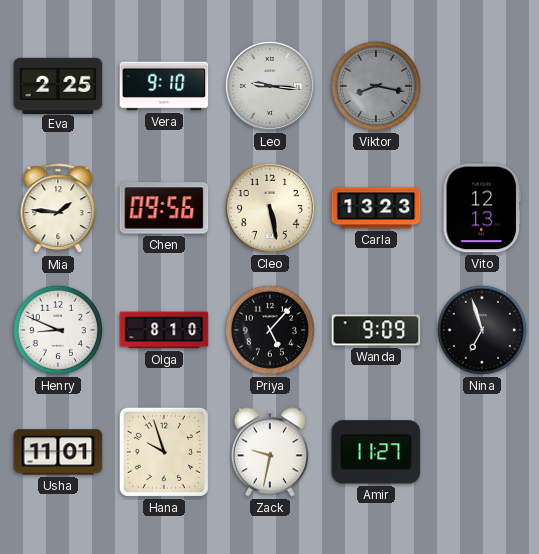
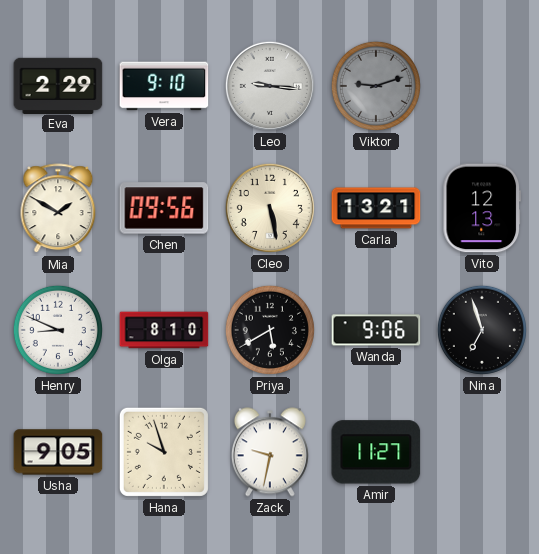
Eva: 2:25 -> 2:29 (58, 85)
Viktor: 8:17 -> 9:12 (376, 86)
Mia: 1:46 -> 1:50 (58, 209)
Carla: 13:23 -> 13:21 (376, 208)
Priya: 5:07 -> 5:40 (270, 330)
Wanda: 9:09 -> 9:06 (376, 330)
Usha: 11:01 -> 9:05 (58, 452)
